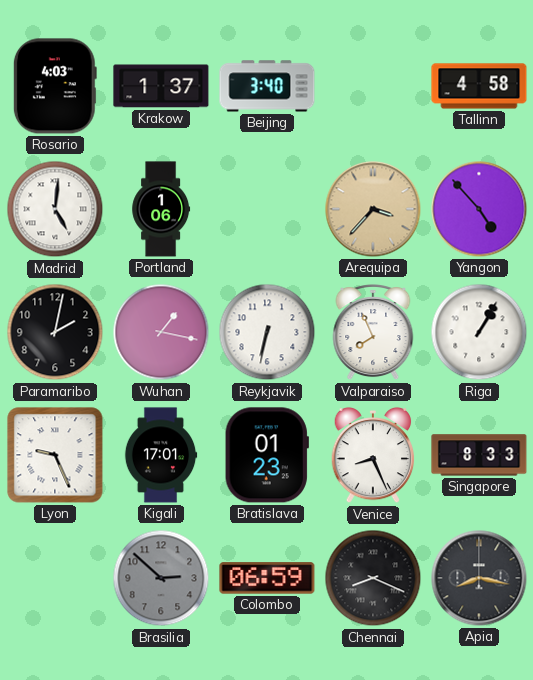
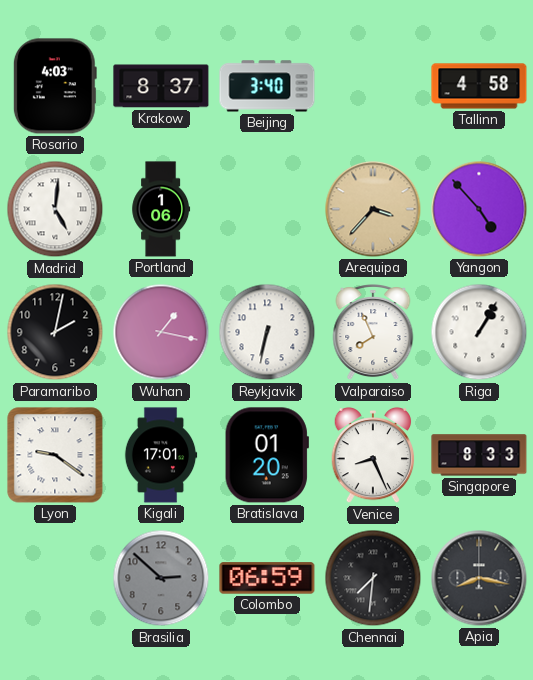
Krakow: 1:37 -> 8:37 (161, 86)
Lyon: 9:26 -> 9:21 (55, 455)
Bratislava: 01:23 -> 01:20 (267, 455)
Chennai: 8:19 -> 7:31 (373, 578)
